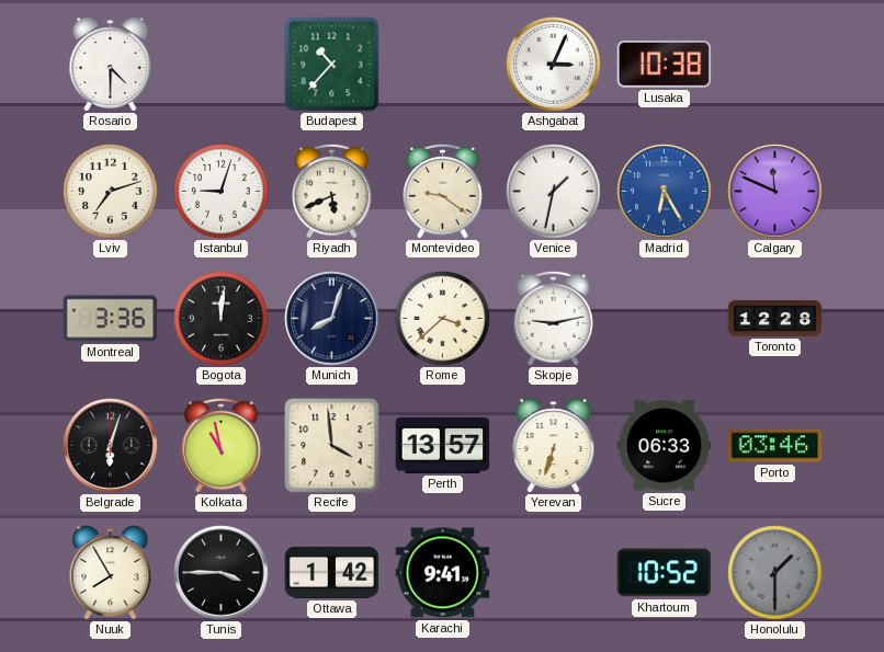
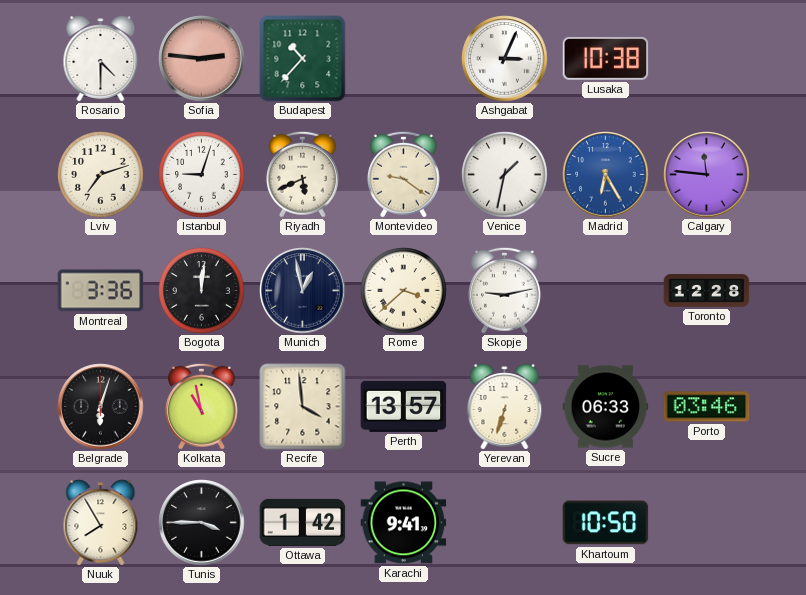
Sofia: none -> 2:46 (202, 59)
Calgary: 11:49 -> 11:46 (707, 175)
Munich: 8:03 -> 12:58 (303, 291)
Khartoum: 10:52 -> 10:50 (606, 523)
Honolulu: 1:30 -> none (775, 573)
